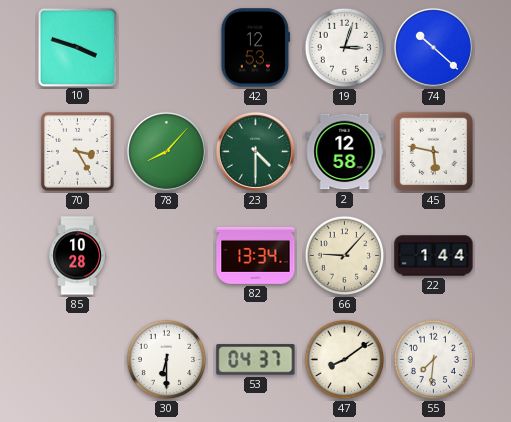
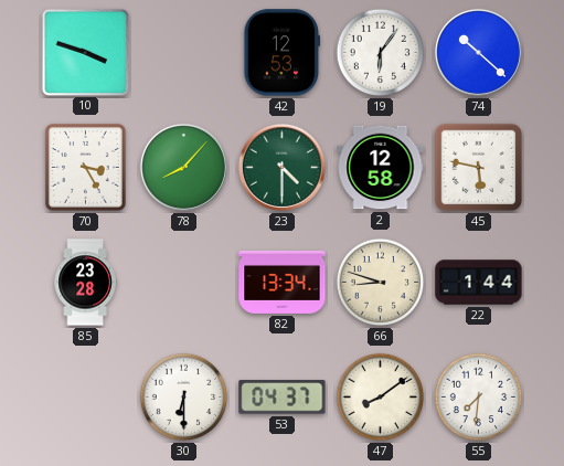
19: 3:03 -> 6:06 (381, 53)
85: 10:28 -> 23:28 (85, 283)
66: 9:07 -> 8:48 (381, 283)
